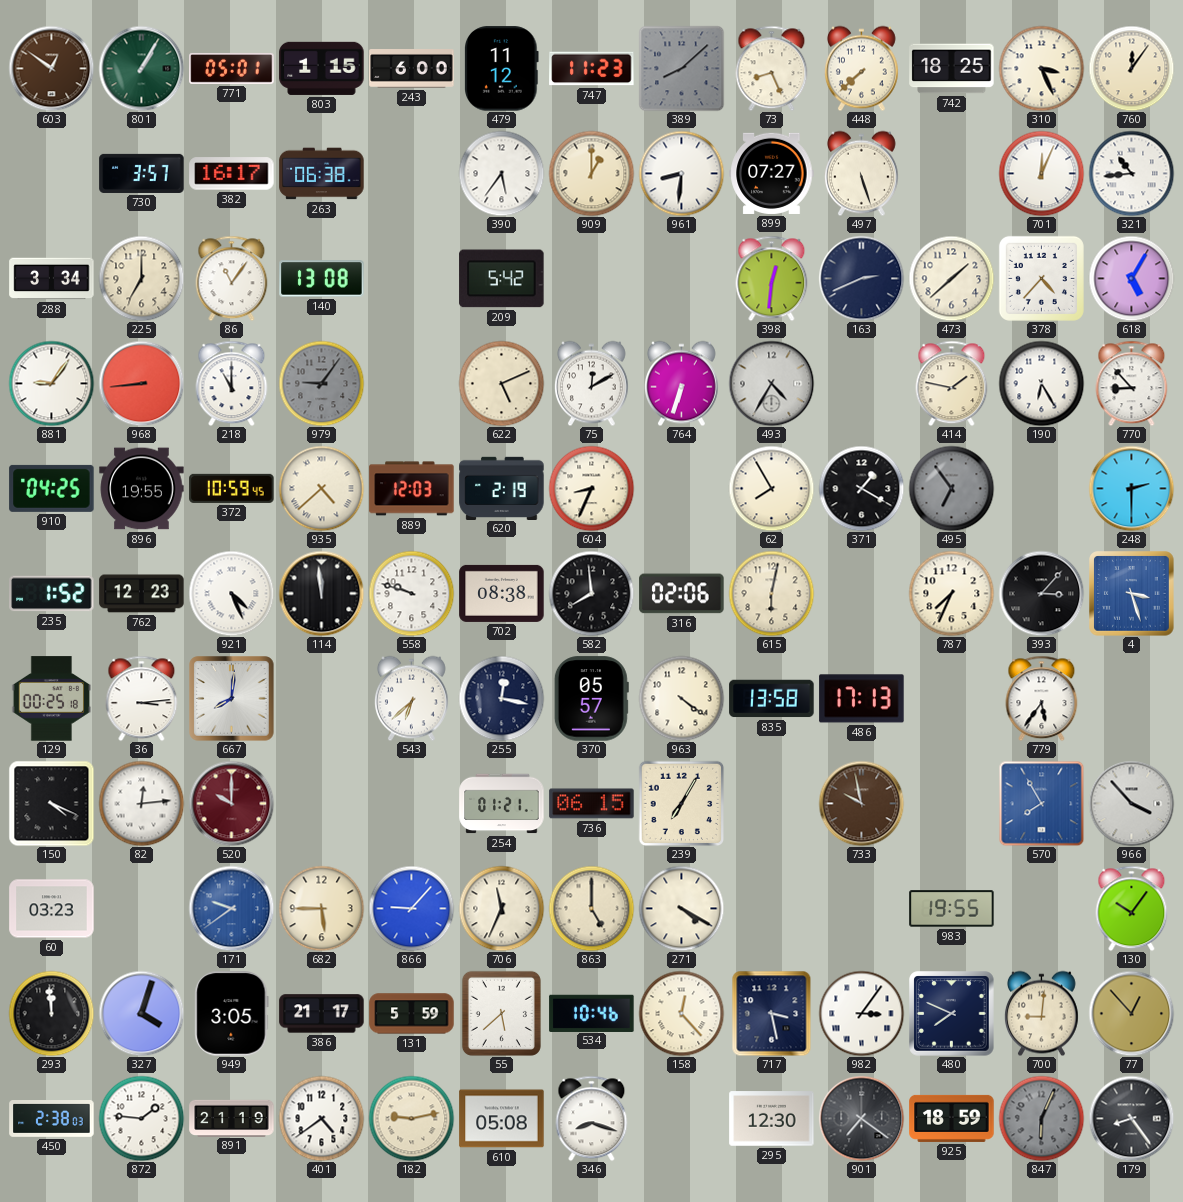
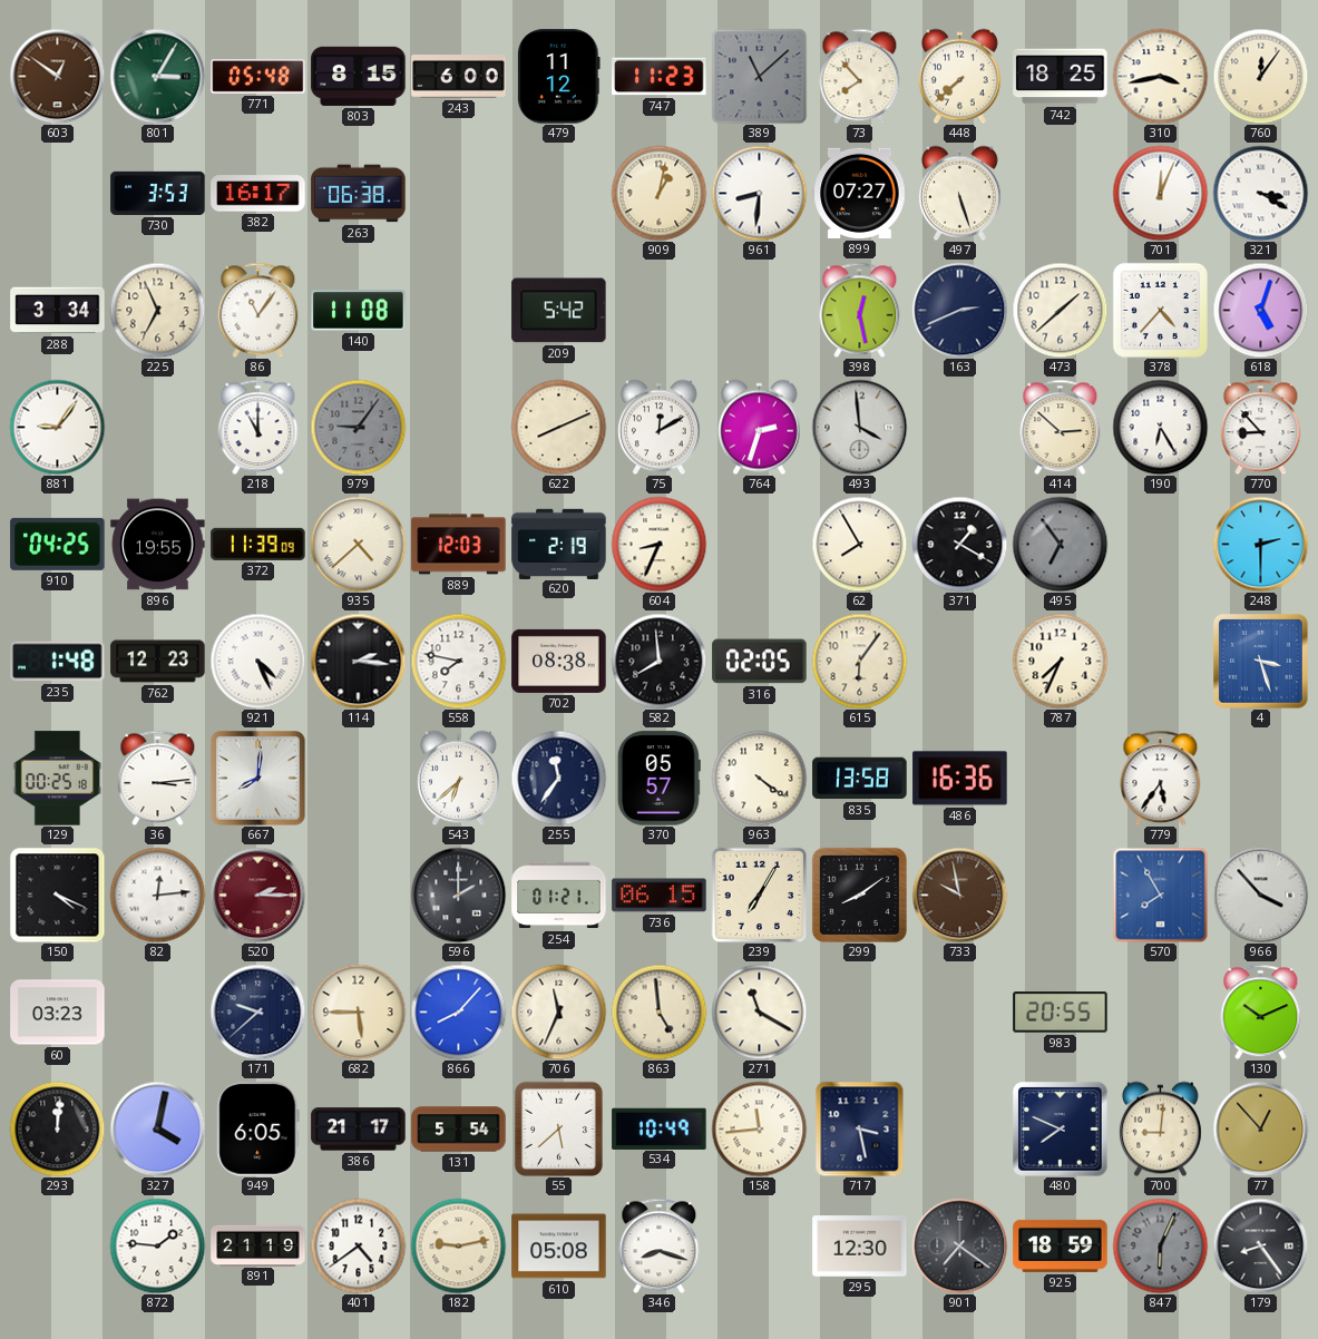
801: 1:05 -> 3:05 (157, 76)
771: 05:01 -> 05:48 (258, 76)
803: 1:15 -> 8:15 (359, 76)
389: 8:08 -> 11:08 (759, 76)
73: 8:26 -> 7:53 (860, 76)
310: 3:26 -> 3:43 (1160, 76)
730: 3:57 -> 3:53 (158, 193)
390: 5:36 -> none (501, 173)
909: 1:00 -> 1:02 (658, 193)
321: 10:44 -> 3:20 (1260, 193)
225: 7:00 -> 6:56 (157, 310)
140: 13:08 -> 11:08 (359, 311)
398: 12:31 -> 12:28 (860, 310)
618: 5:05 -> 5:03 (1260, 310)
968: 8:44 -> none (141, 383)
622: 5:11 -> 8:11 (558, 427)
764: 6:33 -> 2:33 (759, 427)
493: 4:35 -> 3:59 (859, 427)
414: 1:47 -> 2:52 (1061, 427)
372: 10:59 -> 11:39 (258, 544)
235: 1:52 -> 1:48 (58, 662)
114: 11:59 -> 2:16 (358, 661)
558: 9:48 -> 7:47 (458, 661)
316: 02:06 -> 02:05 (760, 662)
615: 6:02 -> 6:06 (859, 661)
393: 3:07 -> none (1041, 593)
255: 12:17 -> 11:36 (558, 778)
486: 17:13 -> 16:36 (960, 779)
520: 10:00 -> 2:15 (257, 895)
596: none -> 2:00 (458, 895)
299: none -> 8:09 (859, 895)
171: 9:39 -> 9:38 (257, 1011)
171 dial: blue -> navy (257, 1011)
866: 9:07 -> 8:07 (458, 1011)
863: 5:00 -> 4:59 (658, 1011)
271: 4:20 -> 11:20 (759, 1011)
983: 19:55 -> 20:55 (1061, 1013)
130: 10:06 -> 10:11 (1261, 1011)
293: 11:59 -> 12:01 (57, 1128)
327: 4:03 -> 4:02 (157, 1128)
949: 3:05 -> 6:05 (258, 1130)
131: 5:59 -> 5:54 (459, 1130)
534: 10:46 -> 10:49 (660, 1128)
158: 12:23 -> 11:44 (759, 1128)
982: 3:06 -> none (861, 1013)
450: 2:38 -> none (52, 1119)
